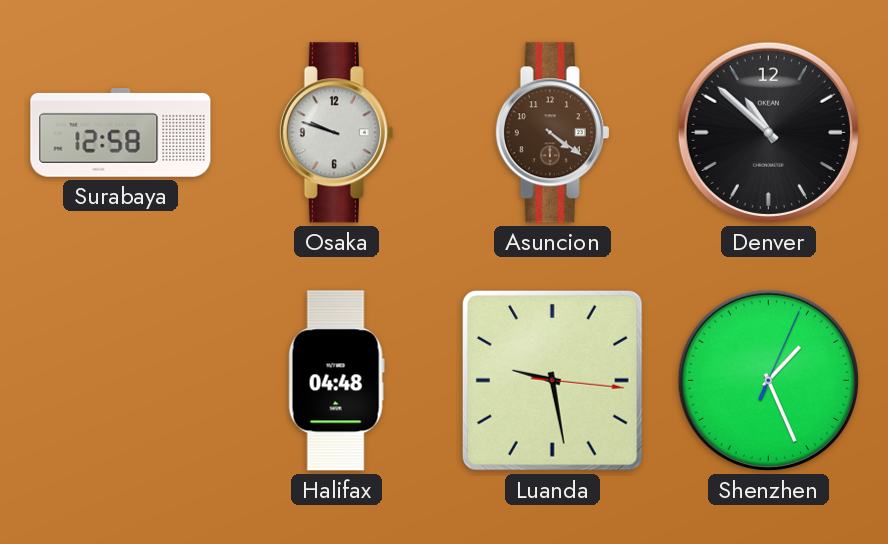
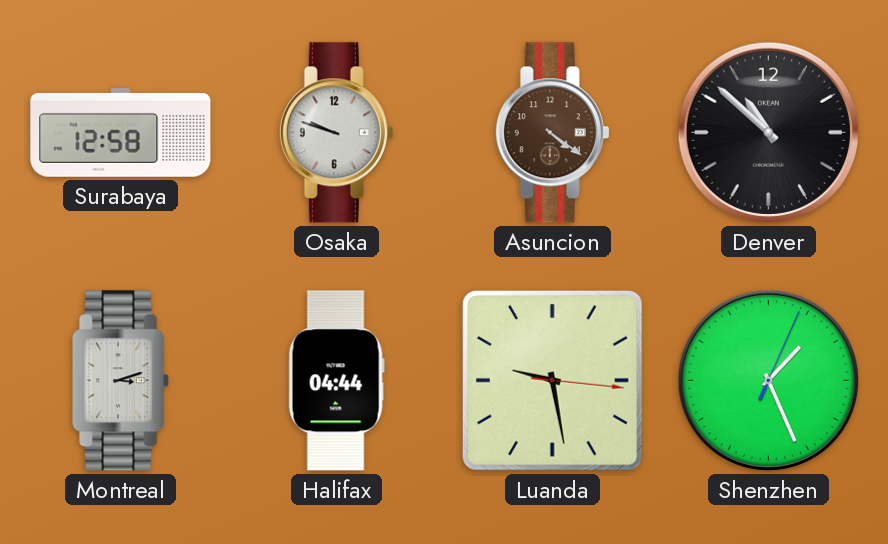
Montreal: none -> 3:12 (121, 381)
Halifax: 04:48 -> 04:44 (336, 381)
